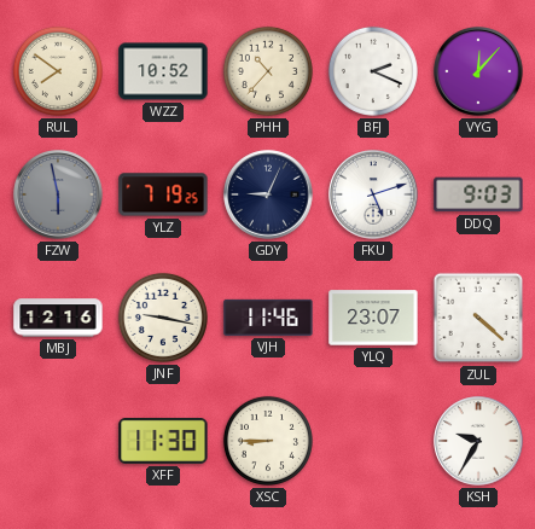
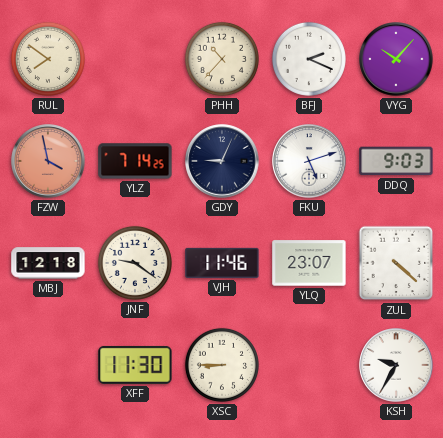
WZZ: 10:52 -> none (163, 71)
VYG: 12:07 -> 10:07 (396, 59)
FZW: 5:58 -> 3:58 (48, 161)
FZW dial: grey -> salmon (48, 161)
YLZ: 7:19 -> 7:14 (135, 161)
MBJ: 12:16 -> 12:18 (48, 263)
JNF: 9:17 -> 9:21 (135, 263)
